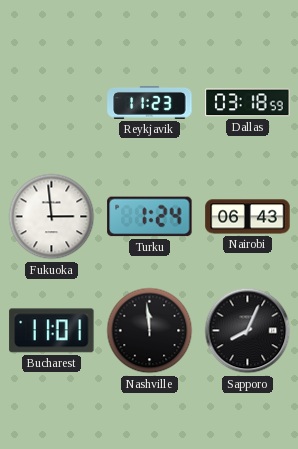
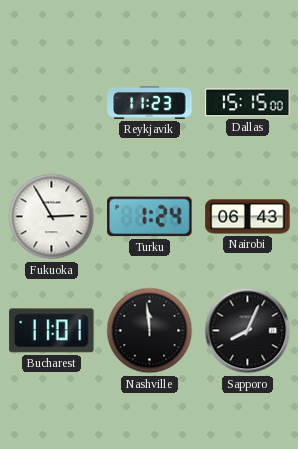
Dallas: 03:18 -> 15:15 (248, 103)
Fukuoka: 2:59 -> 2:55 (52, 217)
